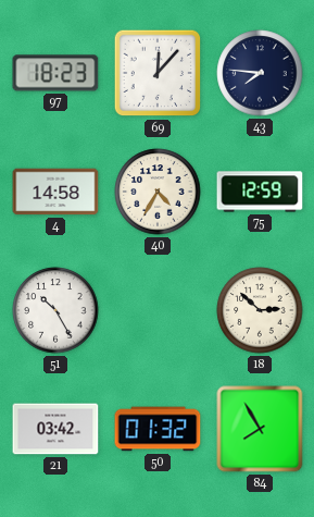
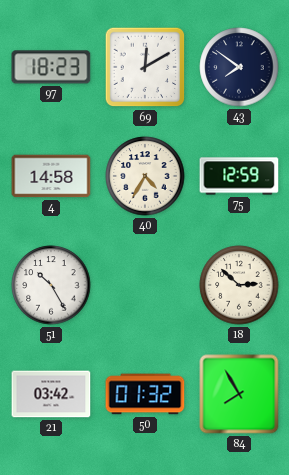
69: 12:07 -> 12:10 (145, 67)
43: 7:46 -> 7:51 (239, 67)
